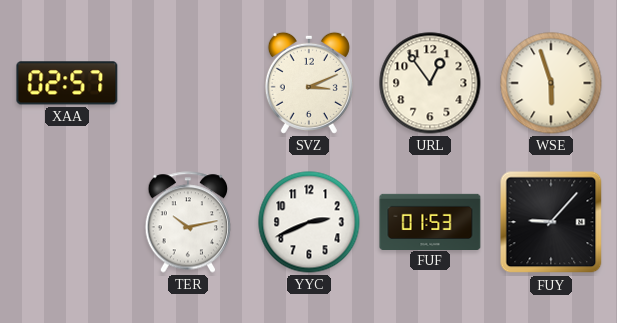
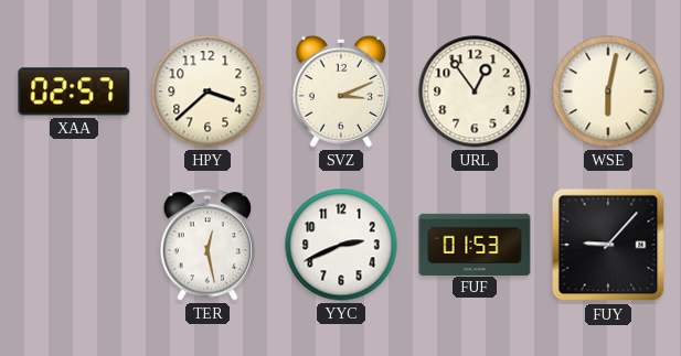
HPY: none -> 3:38 (208, 91)
WSE: 5:57 -> 6:02 (608, 91)
TER: 10:13 -> 12:28 (208, 245)
